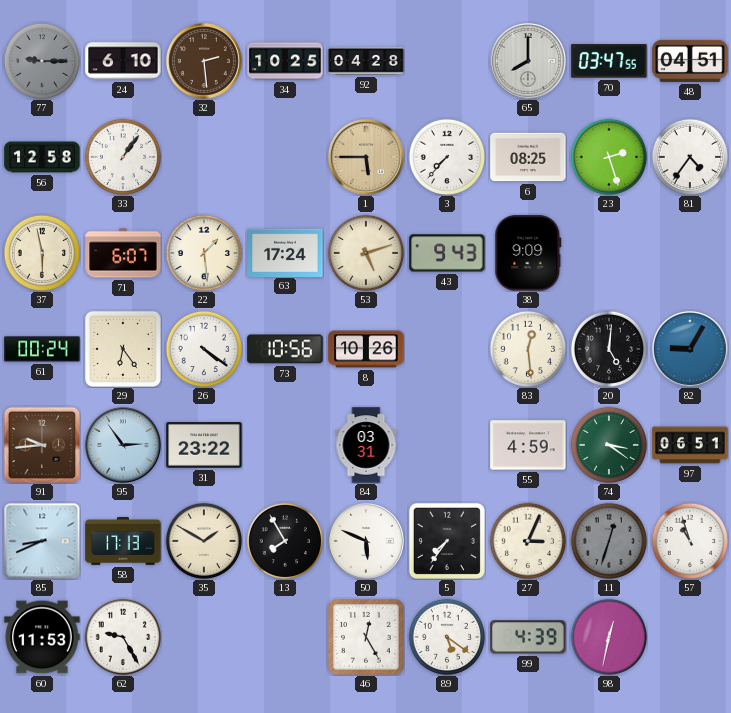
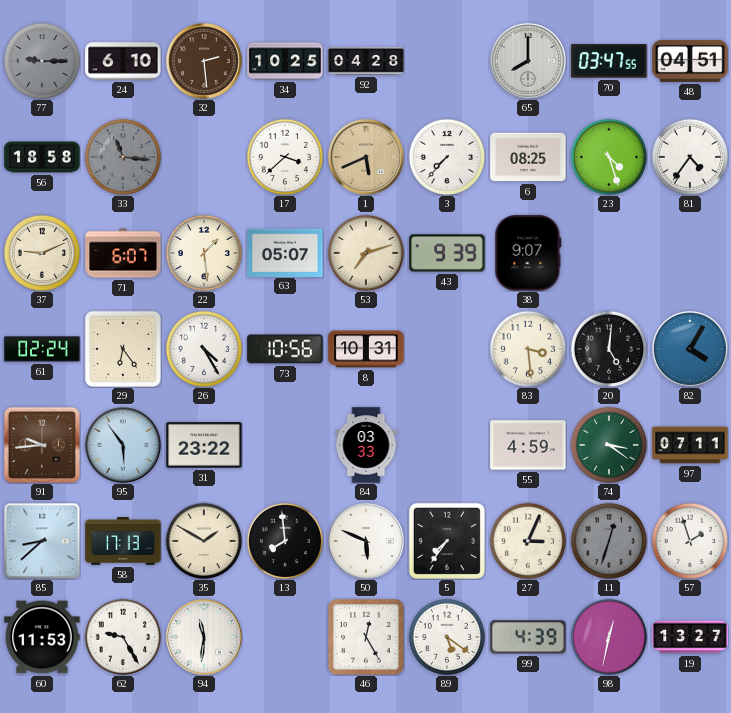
56: 12:58 -> 18:58 (42, 157)
33: 1:06 -> 11:16 (123, 157)
33 dial: white -> grey (123, 157)
17: none -> 3:38 (285, 157)
1: 5:45 -> 5:41 (366, 157)
23: 2:27 -> 4:27 (609, 157)
37: 5:58 -> 9:11 (42, 253)
63: 17:24 -> 05:07 (285, 252)
53: 5:12 -> 7:12 (366, 253)
43: 9:43 -> 9:39 (447, 253)
38: 9:09 -> 9:07 (528, 253)
61: 00:24 -> 02:24 (42, 349)
26: 4:21 -> 4:25 (204, 349)
8: 10:26 -> 10:31 (366, 349)
83: 12:29 -> 3:29 (528, 349)
82: 9:05 -> 4:05 (690, 349)
95: 2:54 -> 5:54 (123, 445)
84: 03:31 -> 03:33 (366, 445)
97: 06:51 -> 07:11 (690, 445)
85: 8:41 -> 8:38 (42, 541)
13: 7:55 -> 7:59 (285, 541)
57: 10:57 -> 1:57 (690, 541)
94: none -> 11:31 (204, 637)
19: none -> 13:27 (690, 637)
